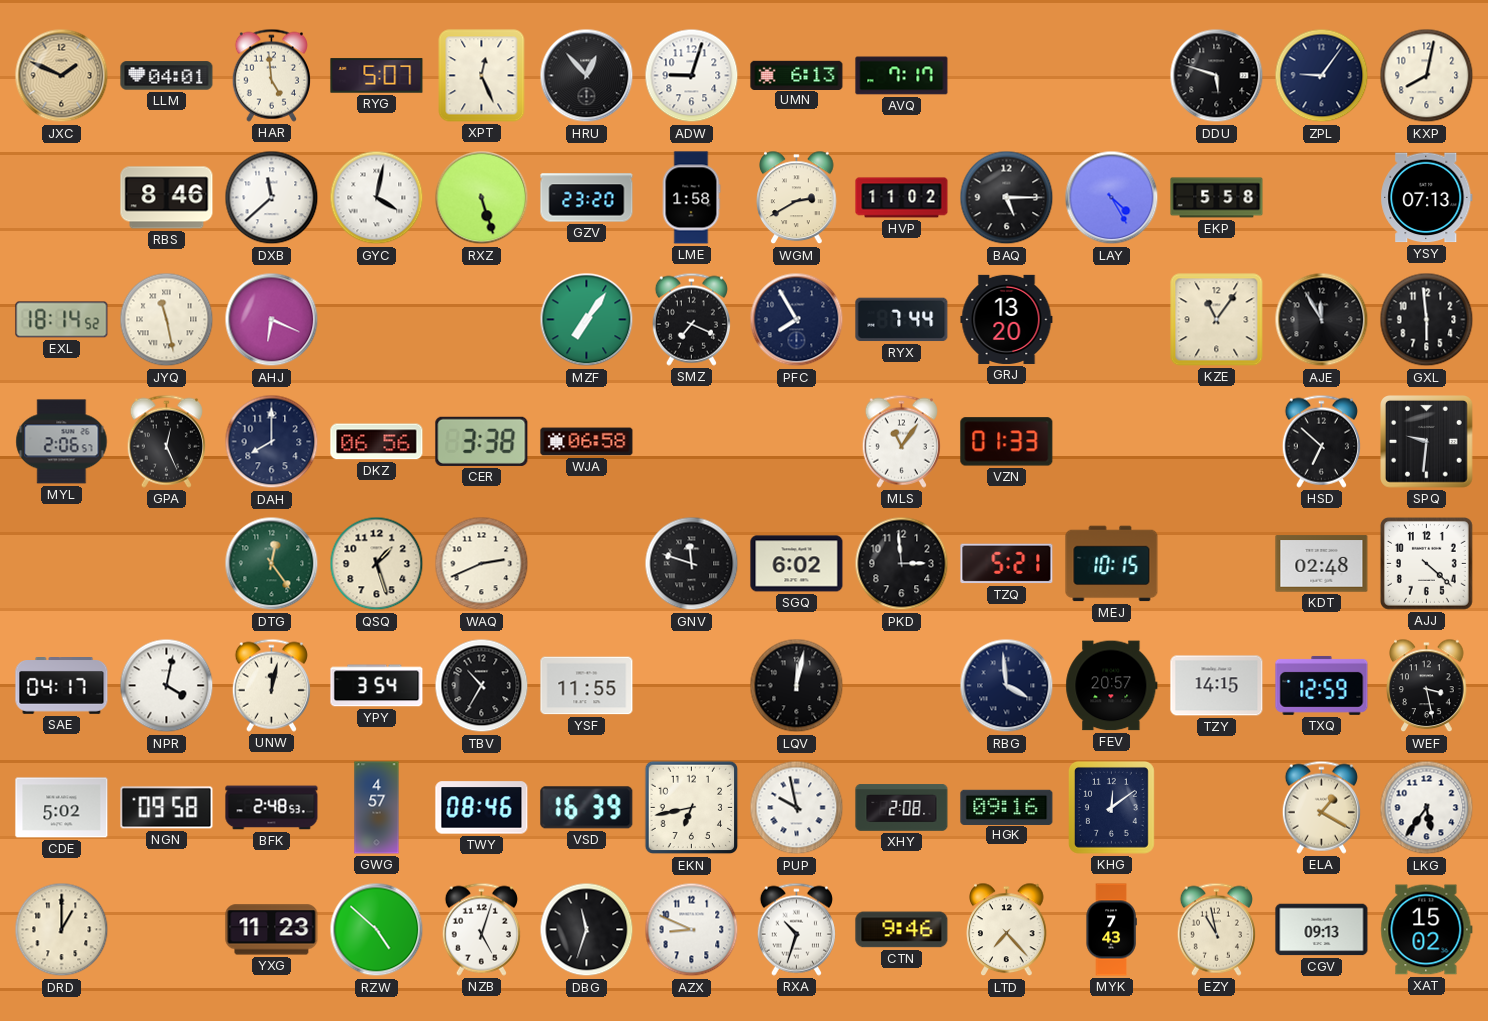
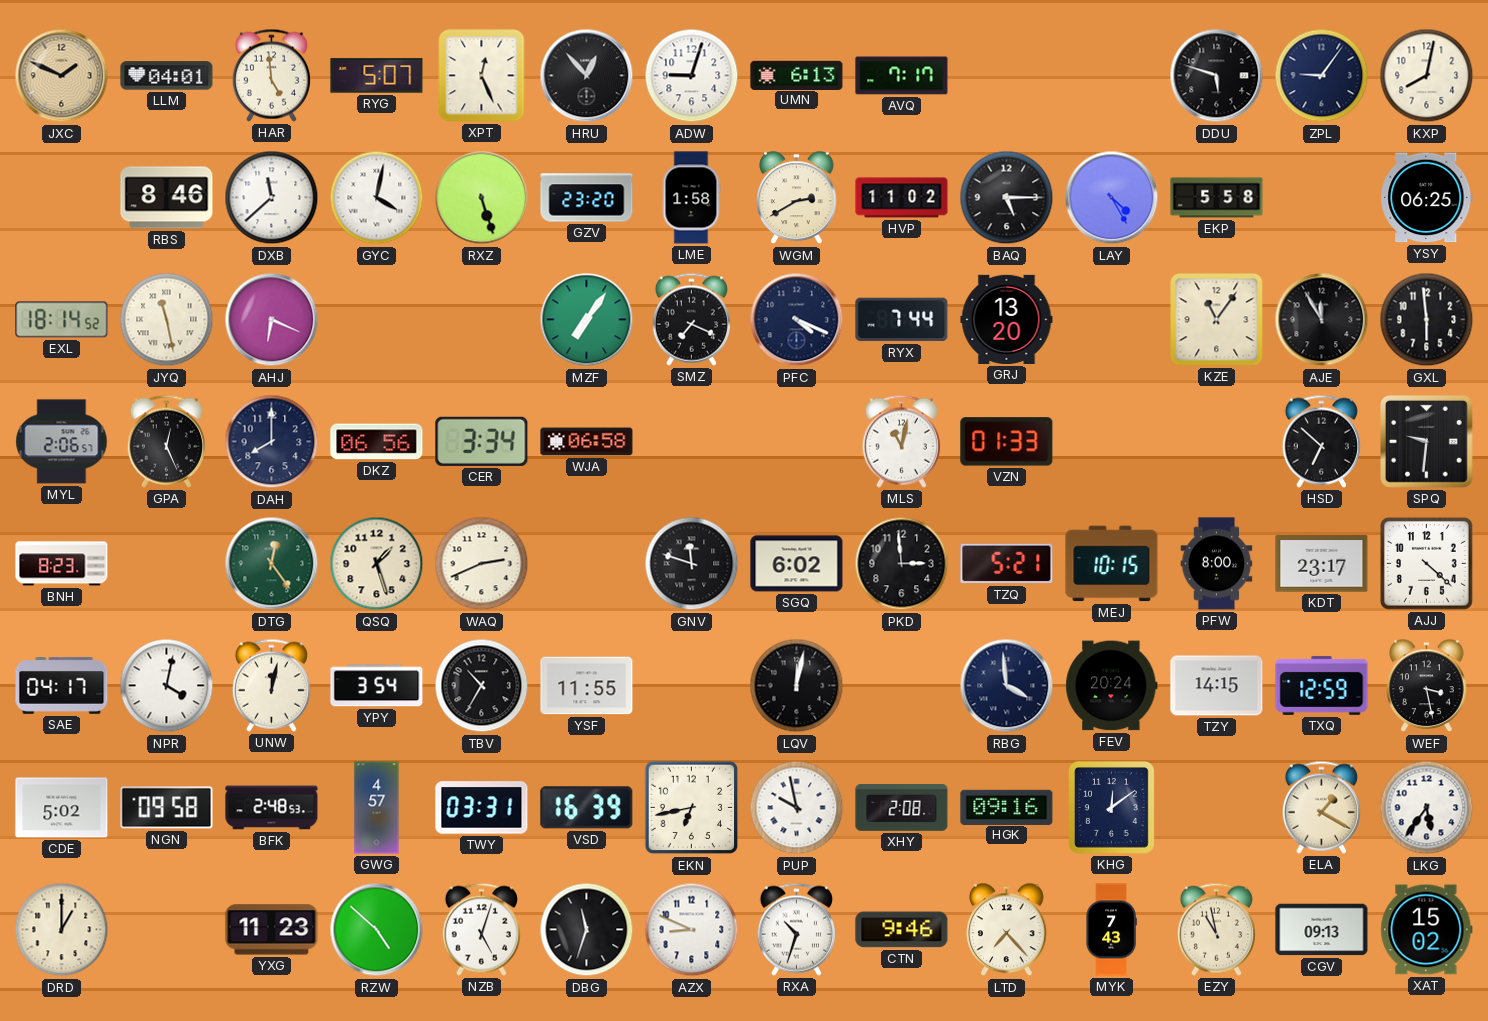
YSY: 07:13 -> 06:25 (1427, 198)
PFC: 7:55 -> 4:19 (797, 320)
CER: 3:38 -> 3:34 (482, 441)
MLS: 11:06 -> 11:02 (901, 441)
BNH: none -> 8:23 (62, 564)
PFW: none -> 8:00 (1217, 564)
KDT: 02:48 -> 23:17 (1322, 564)
FEV: 20:57 -> 20:24 (1112, 686)
TWY: 08:46 -> 03:31 (482, 808)
